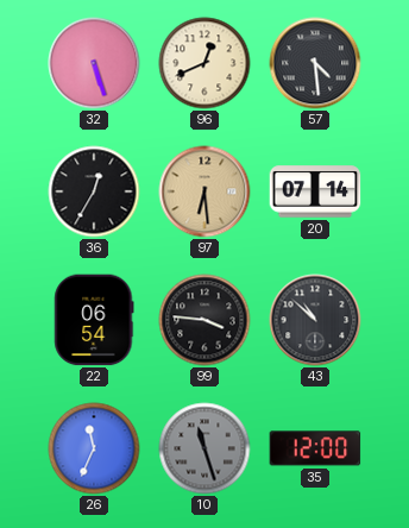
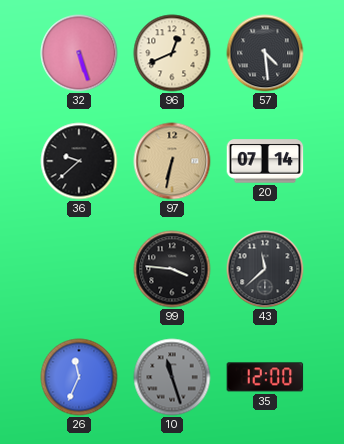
36: 12:35 -> 9:38 (79, 161)
97: 6:29 -> 6:32 (172, 161)
22: 06:54 -> none (94, 320)
43: 10:52 -> 11:38 (265, 269)
